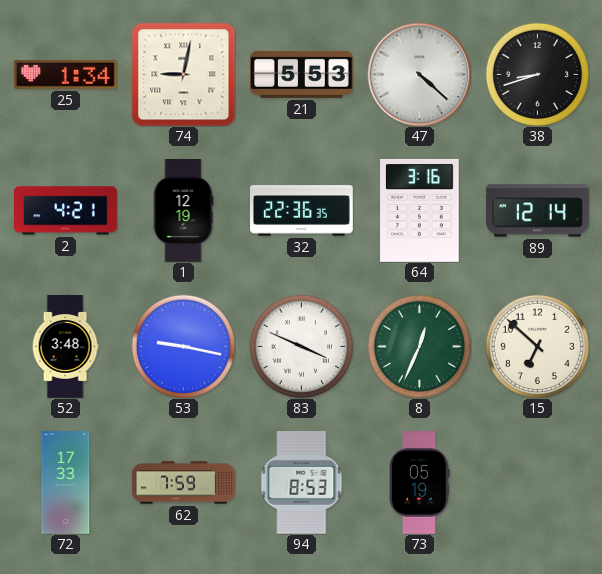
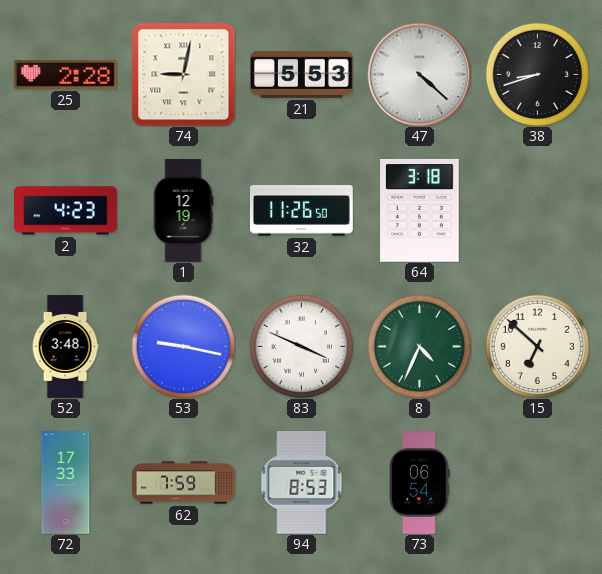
25: 1:34 -> 2:28 (66, 75)
2: 4:21 -> 4:23 (66, 211)
32: 22:36 -> 11:26 (302, 211)
64: 3:16 -> 3:18 (420, 211)
89: 12:14 -> none (538, 211)
8: 12:34 -> 4:34 (419, 346)
73: 05:19 -> 06:54 (420, 483)
